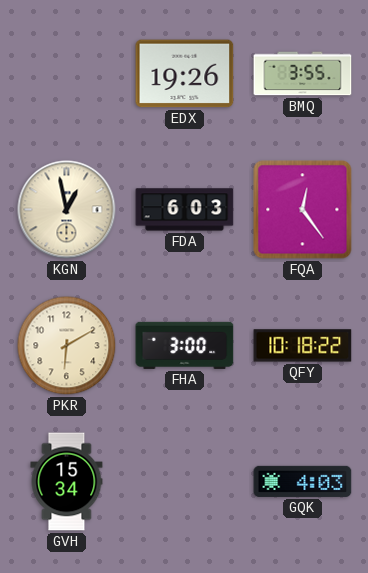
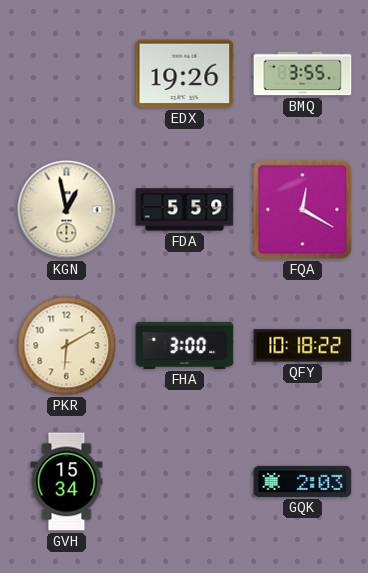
FDA: 6:03 -> 5:59 (185, 210)
FQA: 12:24 -> 12:20 (303, 210)
GQK: 4:03 -> 2:03 (303, 481)
